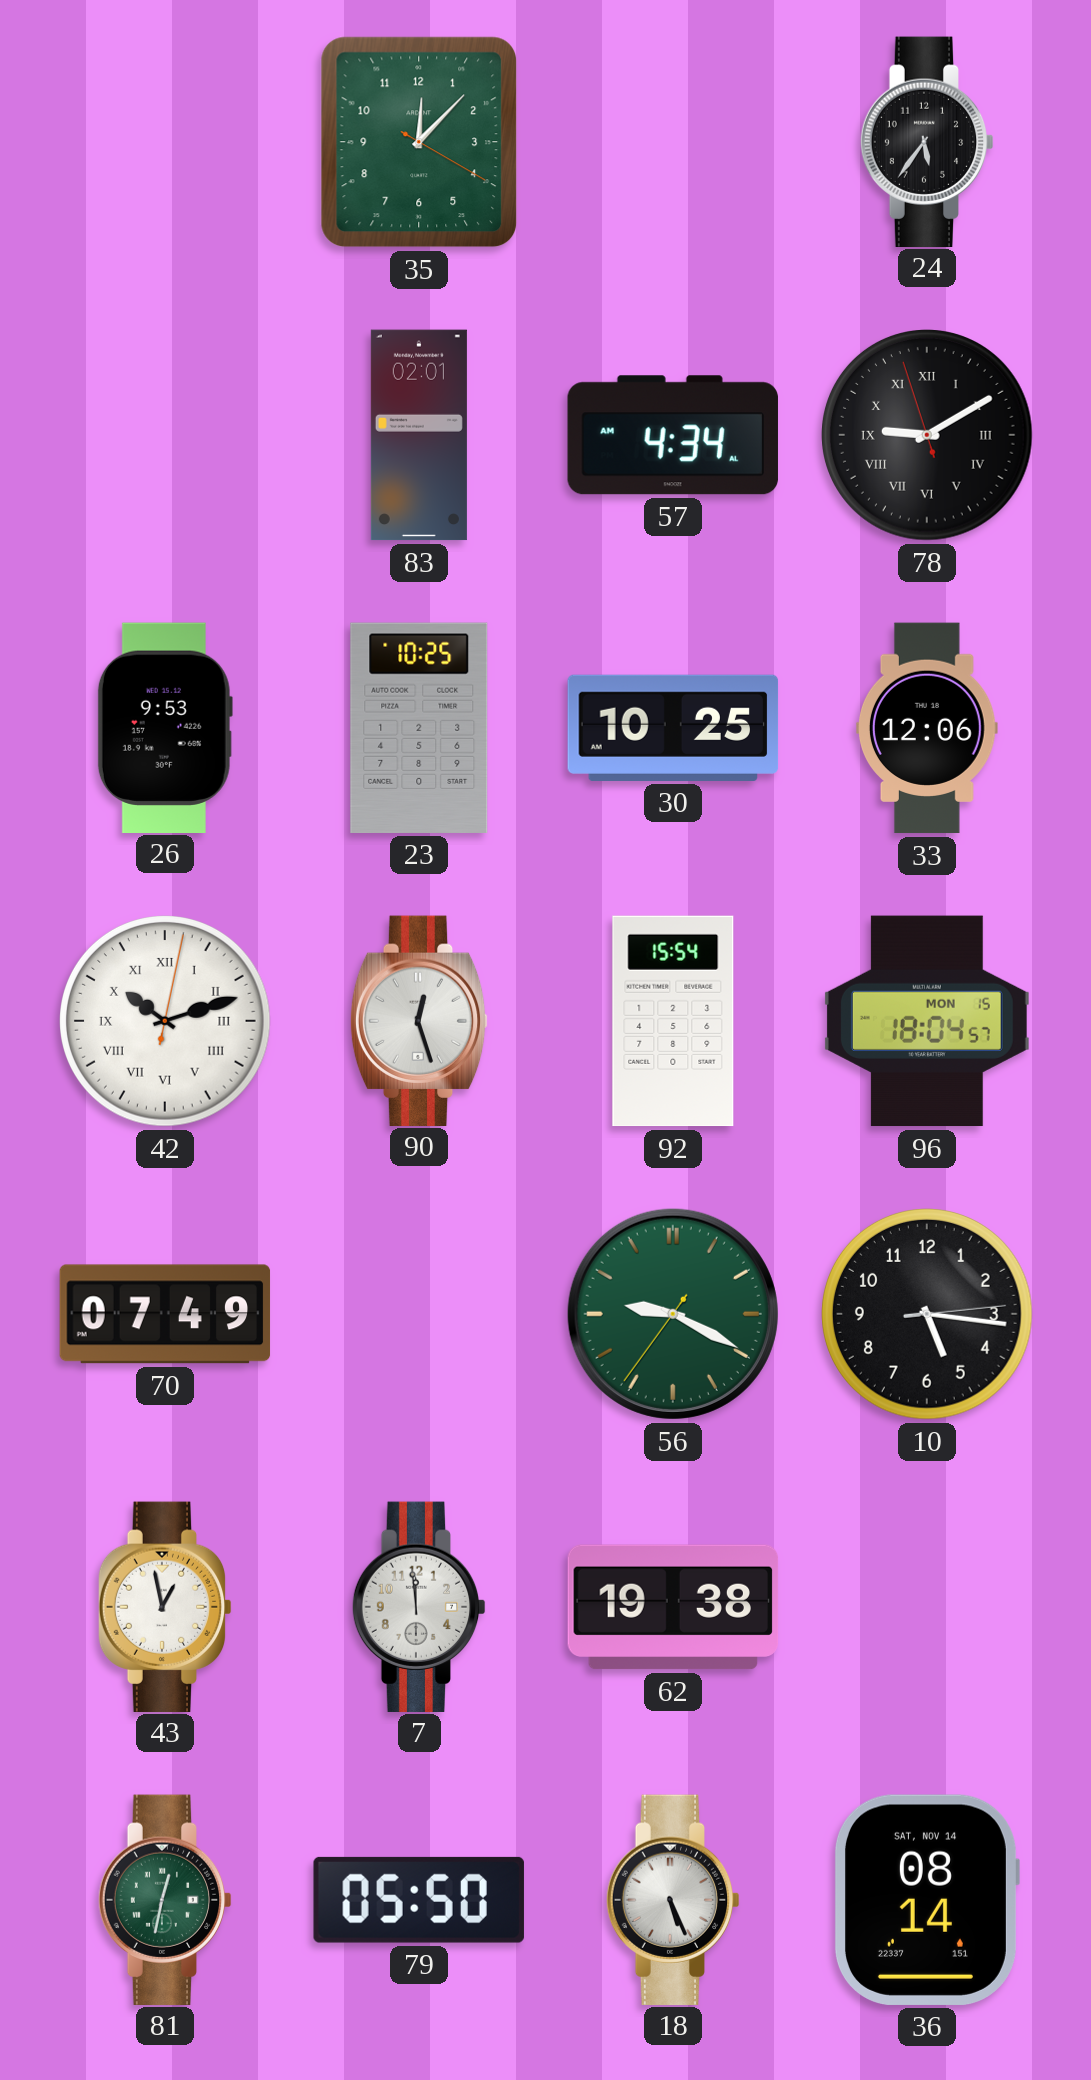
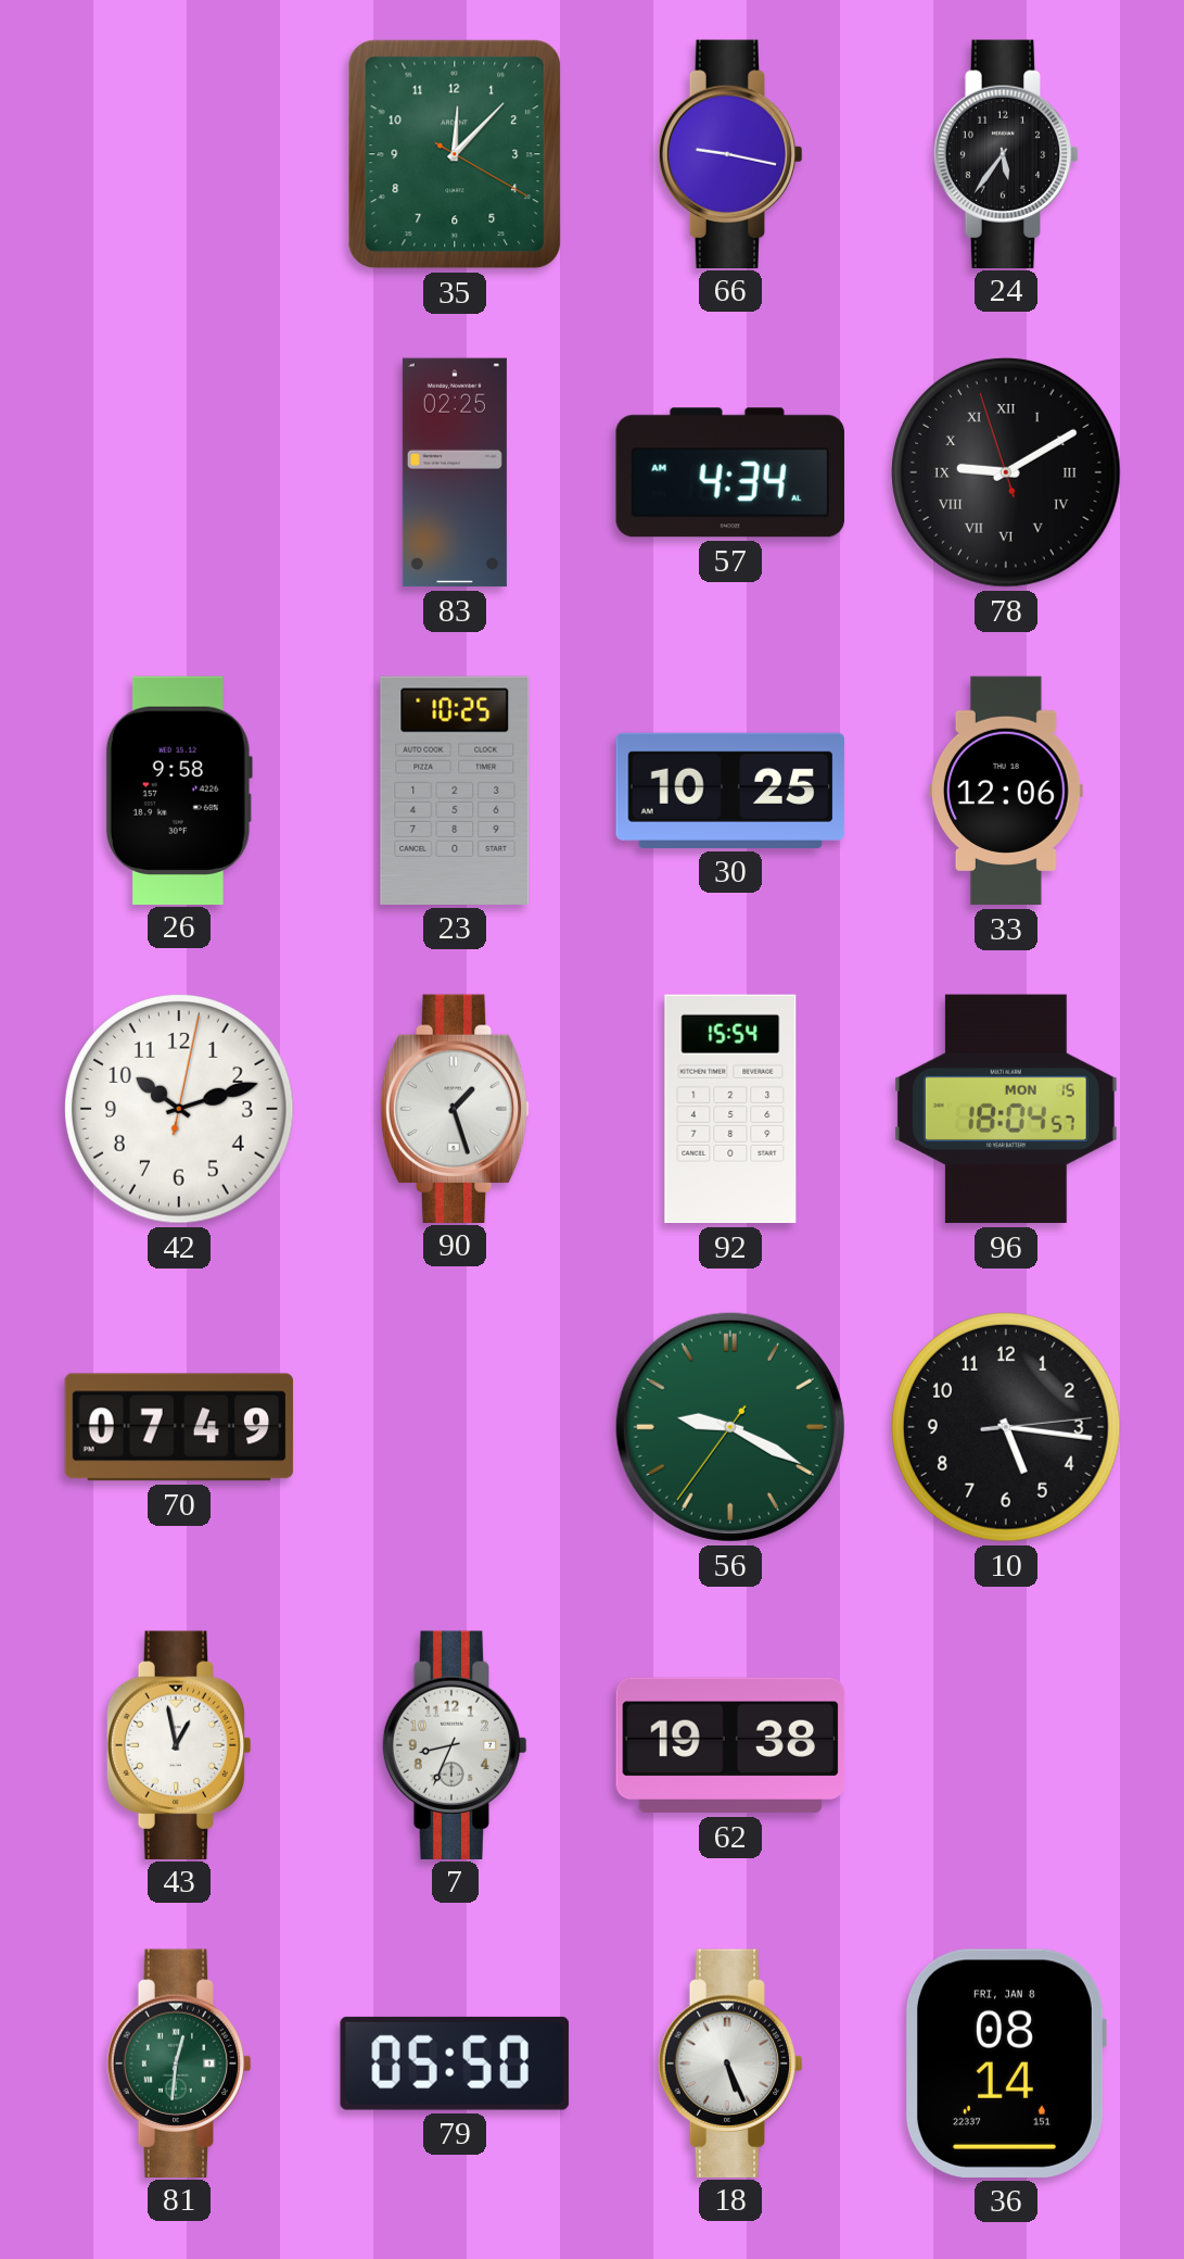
66: none -> 9:17 (730, 153)
83: 02:01 -> 02:25 (455, 472)
26: 9:53 -> 9:58 (179, 790)
42 numerals: Roman -> Arabic (180, 1110)
90: 12:27 -> 1:27 (455, 1108)
7: 11:59 -> 8:34 (455, 1744)
81: 12:32 -> 12:31 (179, 2062)
36 date: SAT, NOV 14 -> FRI, JAN 8 (1005, 2064)
